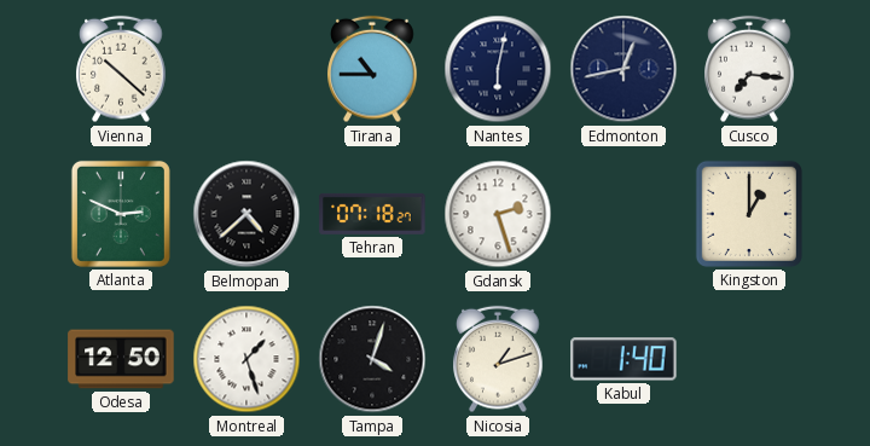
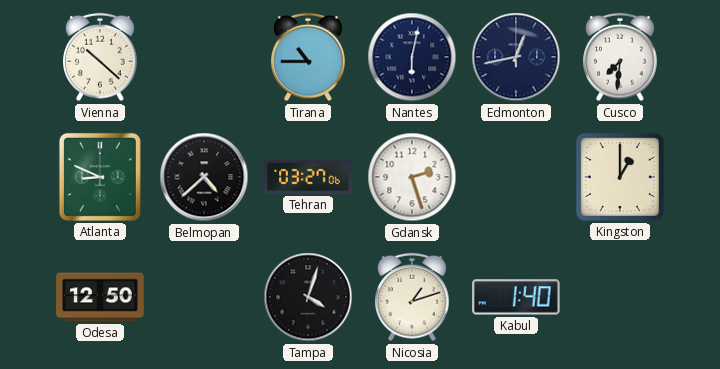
Cusco: 7:16 -> 7:31 (620, 57)
Atlanta: 2:49 -> 8:49 (100, 177)
Tehran: 07:18 -> 03:27 (308, 177)
Montreal: 1:27 -> none (246, 359)
